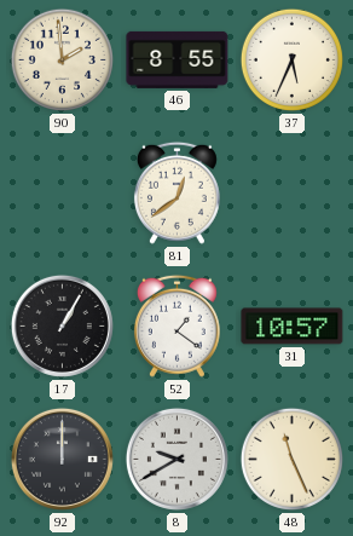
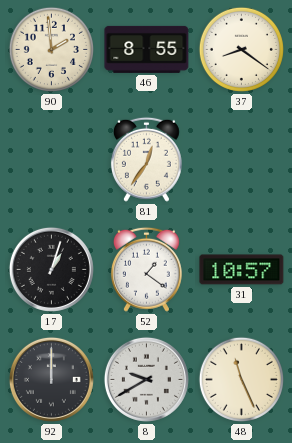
37: 5:34 -> 8:21 (241, 49)
81: 12:39 -> 12:36 (146, 159)
17: 1:05 -> 1:03 (51, 269)
